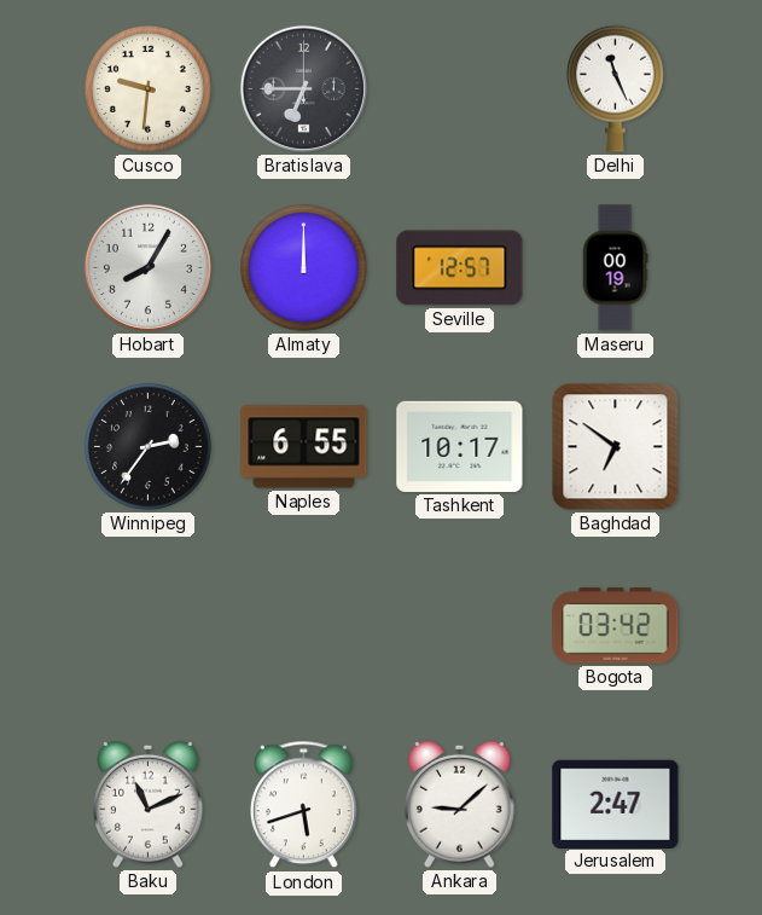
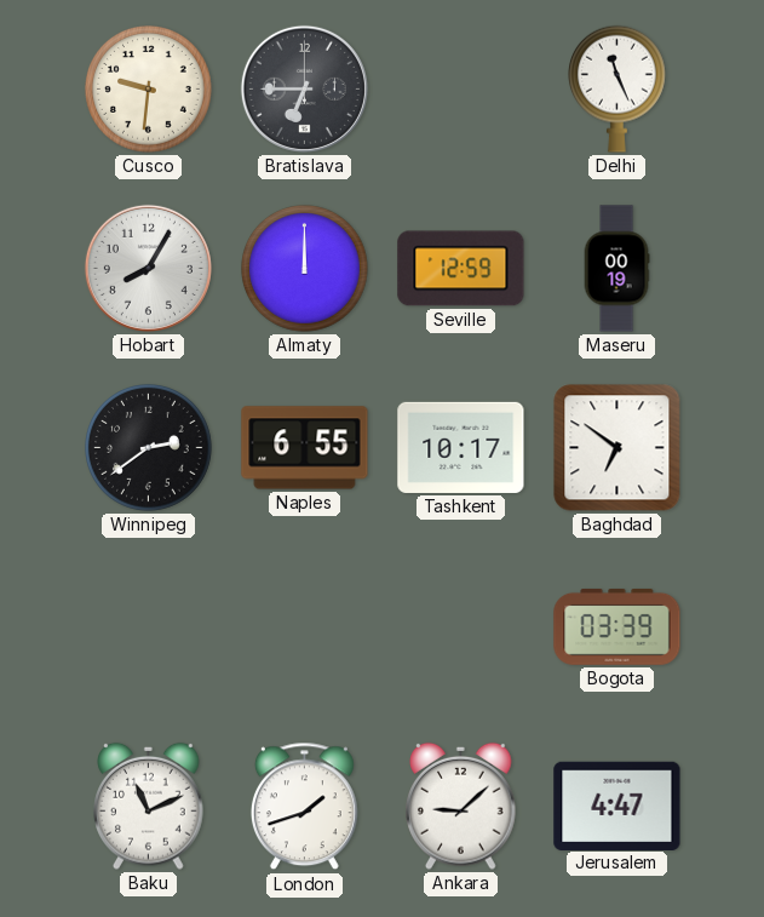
Seville: 12:57 -> 12:59 (461, 269)
Winnipeg: 2:36 -> 2:39 (149, 448)
Bogota: 03:42 -> 03:39 (617, 626)
London: 5:42 -> 1:42 (304, 807)
Jerusalem: 2:47 -> 4:47 (617, 806)
